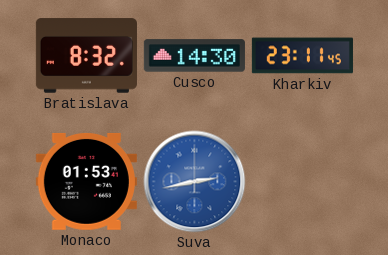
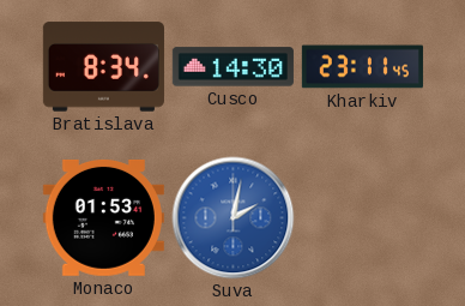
Bratislava: 8:32 -> 8:34 (103, 67)
Suva: 2:43 -> 2:02 (234, 218)
